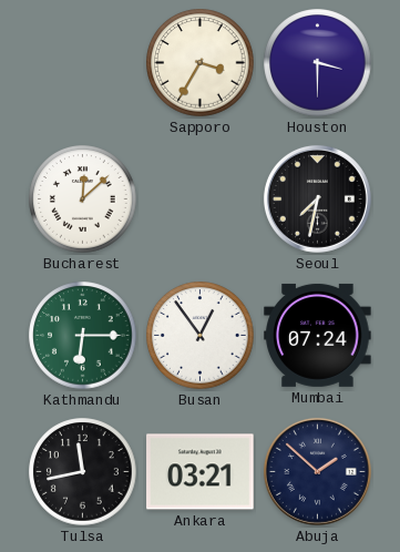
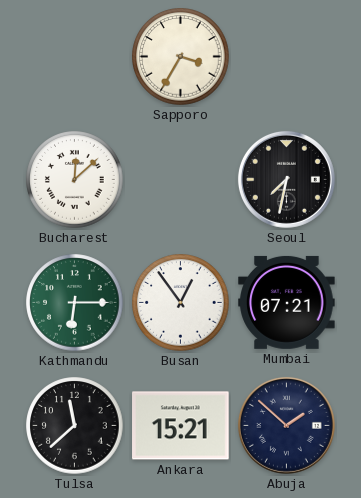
Houston: 3:30 -> none (318, 63)
Mumbai: 07:24 -> 07:21 (287, 302)
Tulsa: 11:43 -> 11:38 (75, 426)
Ankara: 03:21 -> 15:21 (181, 426)
